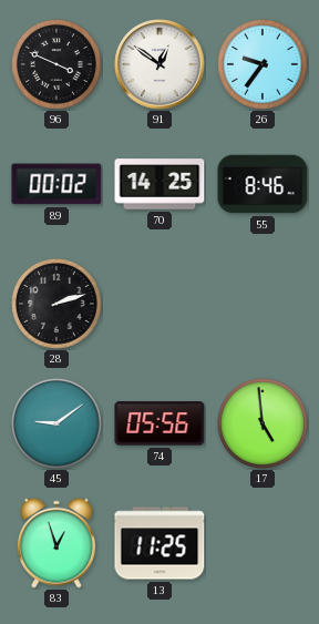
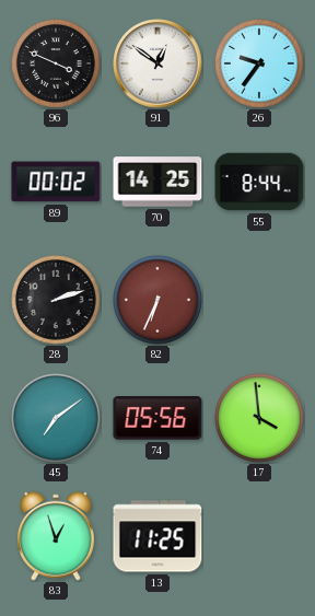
55: 8:46 -> 8:44 (259, 182)
82: none -> 6:34 (159, 301)
45: 9:09 -> 7:09 (57, 419)
17: 4:59 -> 3:59 (260, 419)
